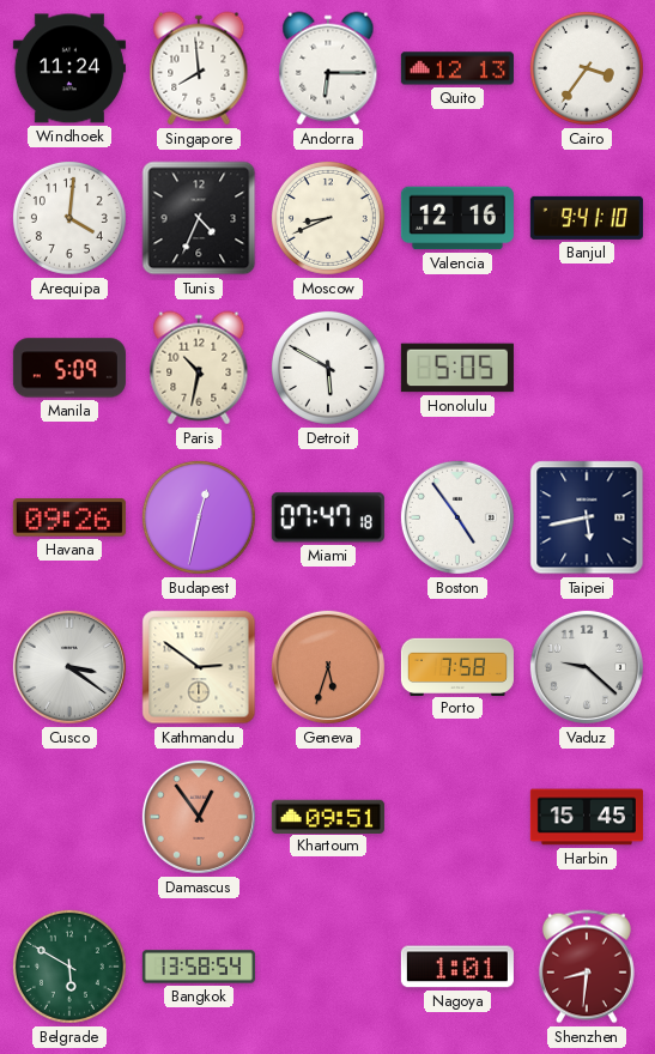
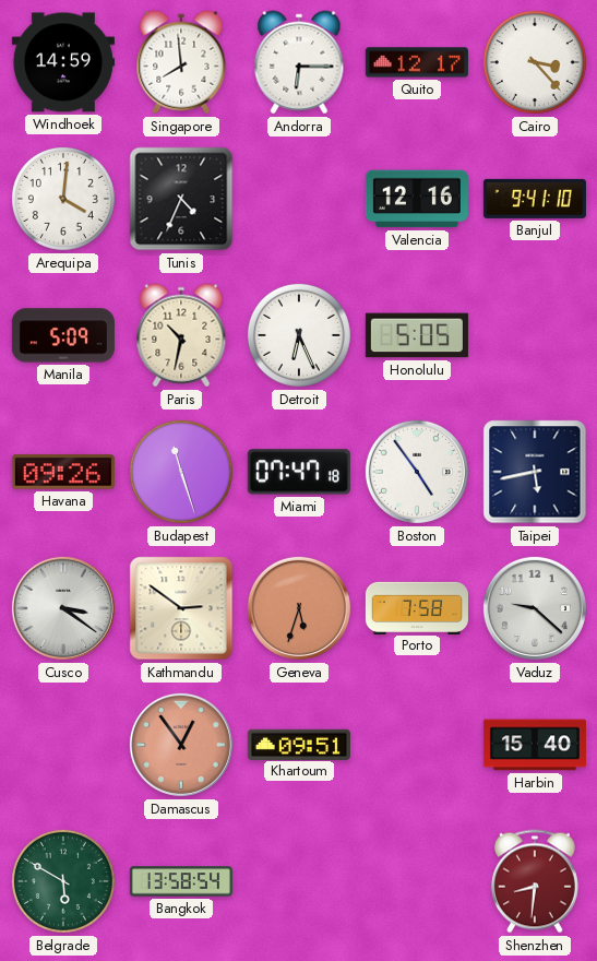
Windhoek: 11:24 -> 14:59 (63, 62)
Quito: 12:13 -> 12:17 (417, 62)
Cairo: 3:36 -> 3:23 (535, 62)
Moscow: 8:41 -> none (328, 218)
Detroit: 5:50 -> 6:26 (299, 335)
Budapest: 12:32 -> 11:27 (181, 472)
Harbin: 15:45 -> 15:40 (535, 745)
Nagoya: 1:01 -> none (457, 967)
